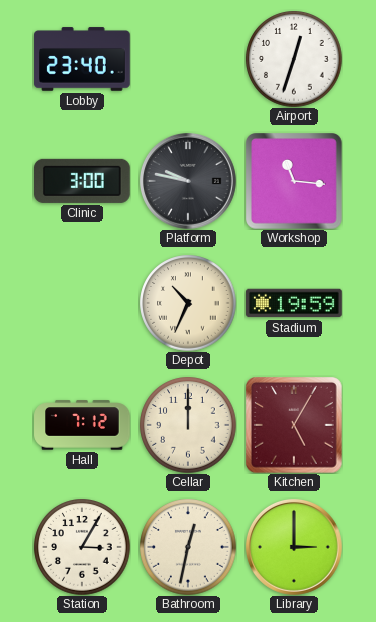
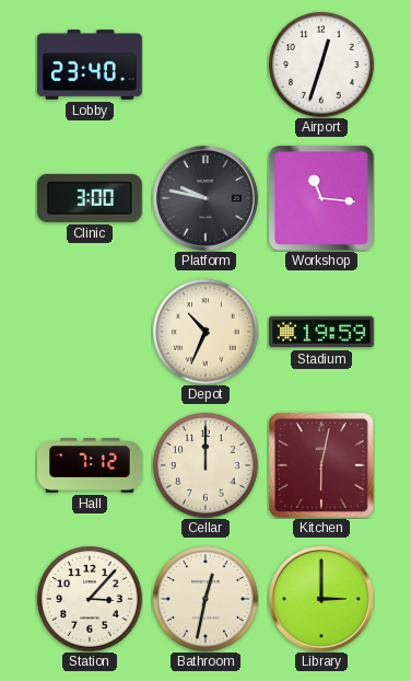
Kitchen: 5:05 -> 6:02 (322, 466)
Station: 3:05 -> 3:07 (90, 599)
